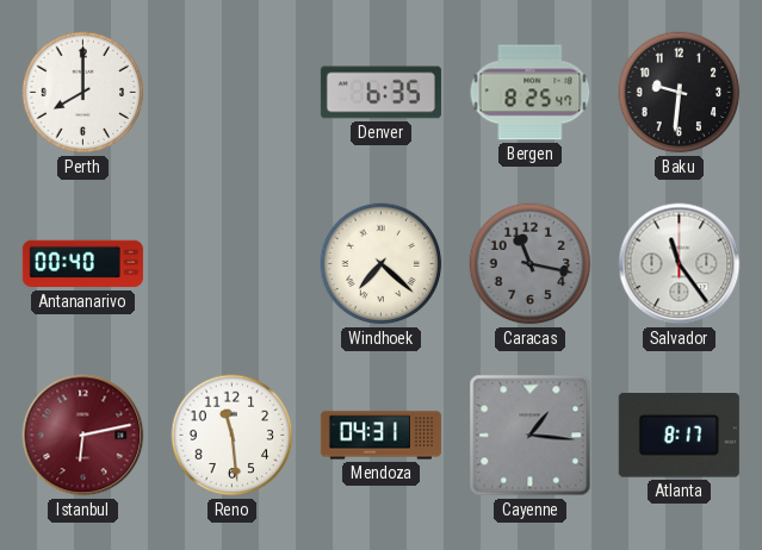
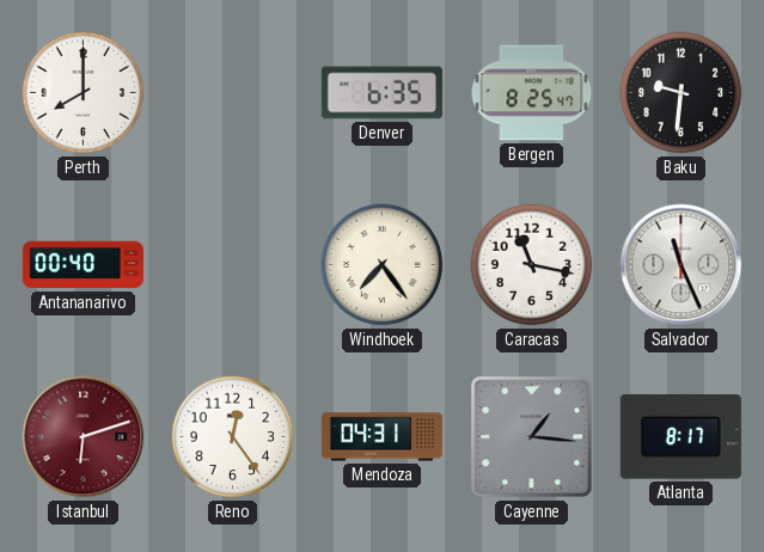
Windhoek: 7:22 -> 7:24 (383, 265)
Caracas dial: grey -> white (532, 265)
Salvador: 11:24 -> 11:26 (682, 265)
Istanbul: 6:13 -> 6:12 (84, 437)
Reno: 11:29 -> 12:24 (233, 437)
